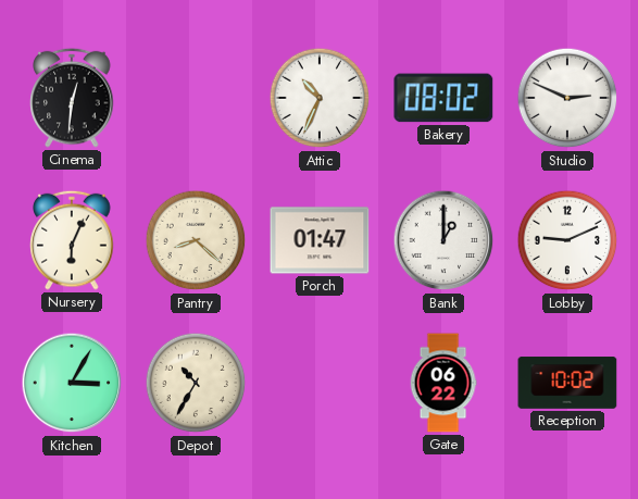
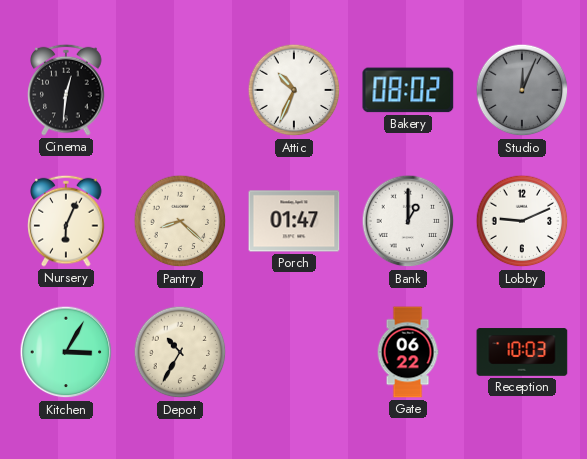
Studio: 2:49 -> 12:04 (522, 90)
Studio dial: white -> grey (522, 90)
Reception: 10:02 -> 10:03 (522, 352)
